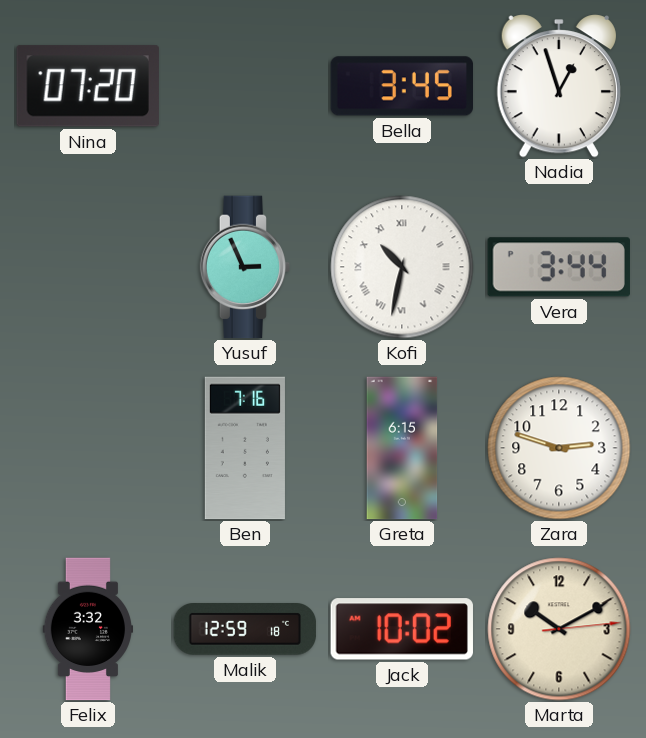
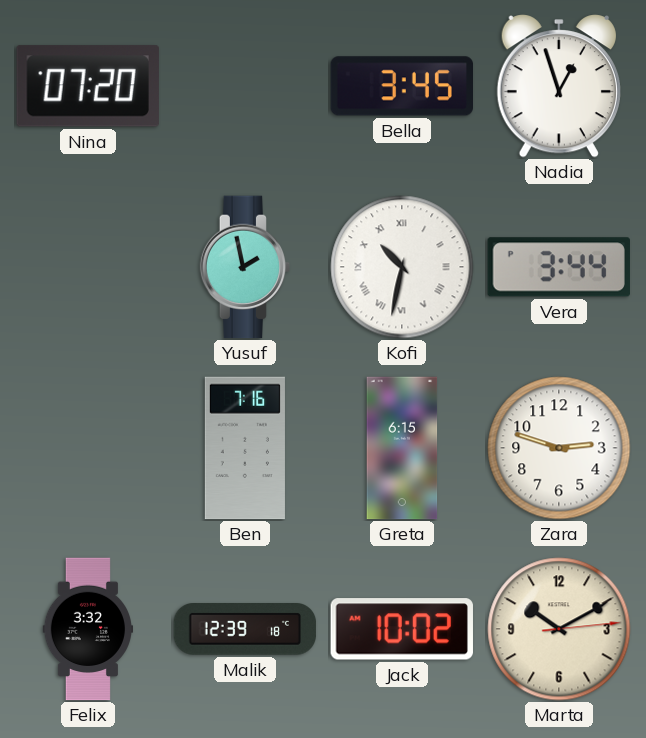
Yusuf: 2:56 -> 1:58 (245, 267)
Malik: 12:59 -> 12:39 (245, 629)
